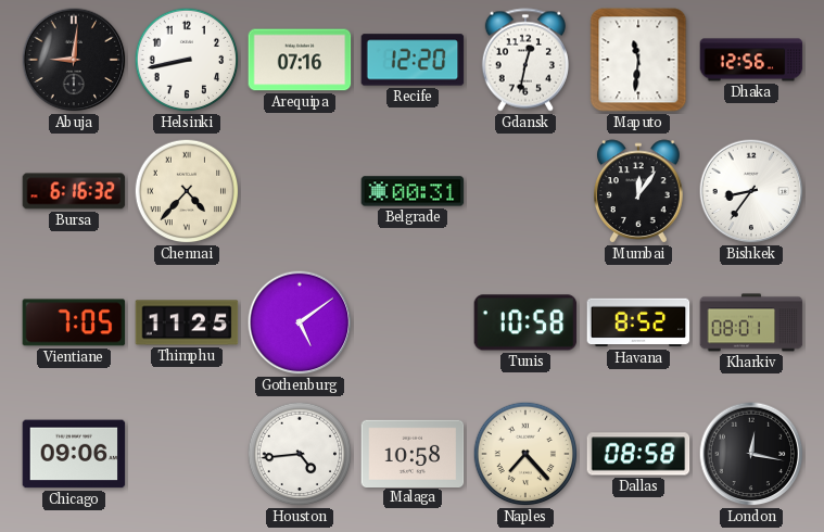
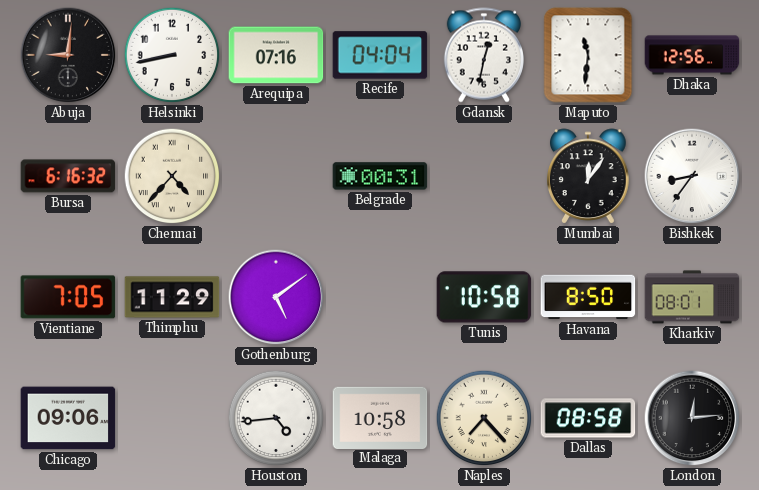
Recife: 12:20 -> 04:04 (380, 55)
Thimphu: 11:25 -> 11:29 (172, 297)
Havana: 8:52 -> 8:50 (588, 297)
London: 12:17 -> 12:14 (692, 418)
